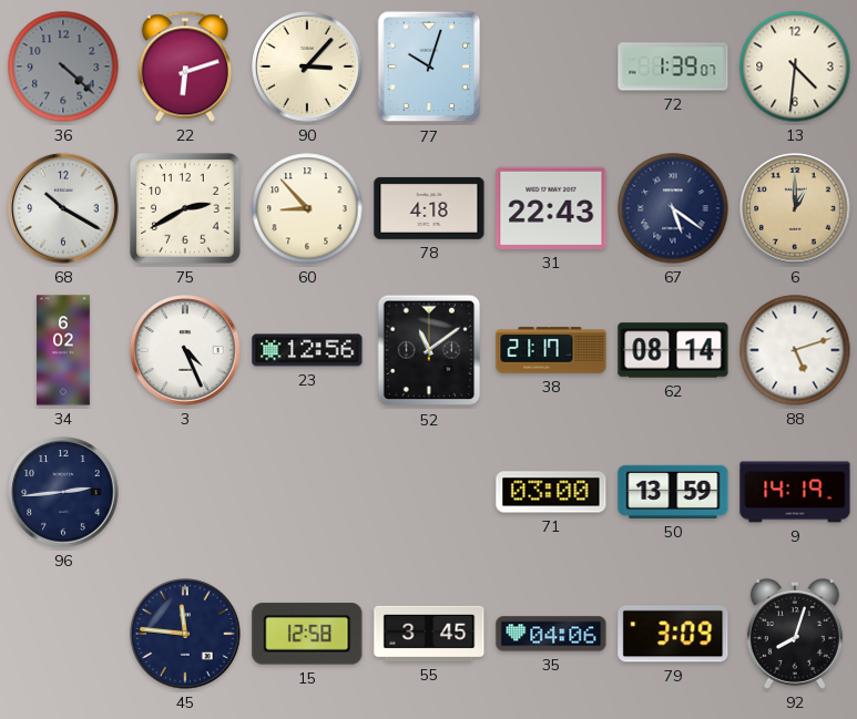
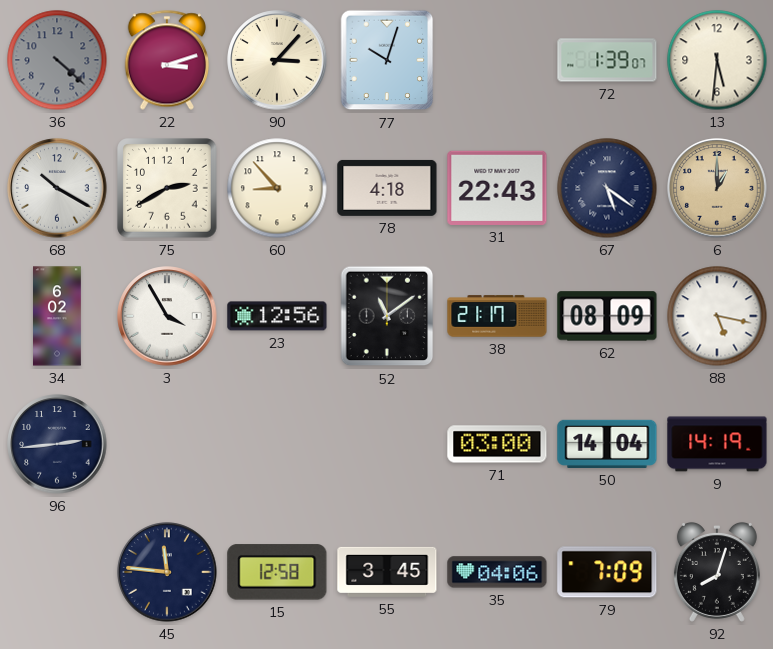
22: 6:12 -> 3:12 (166, 60)
13: 4:31 -> 5:31 (717, 60)
3: 4:26 -> 3:55 (167, 316)
62: 08:14 -> 08:09 (607, 316)
88: 5:12 -> 5:17 (717, 316)
50: 13:59 -> 14:04 (607, 444)
79: 3:09 -> 7:09 (607, 572)
